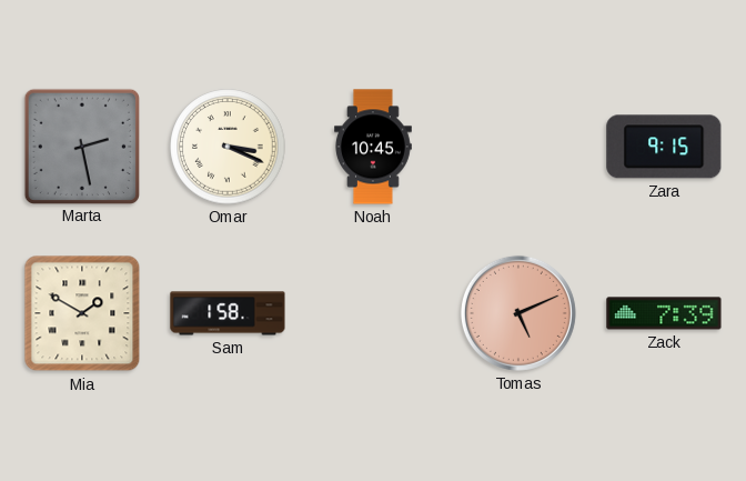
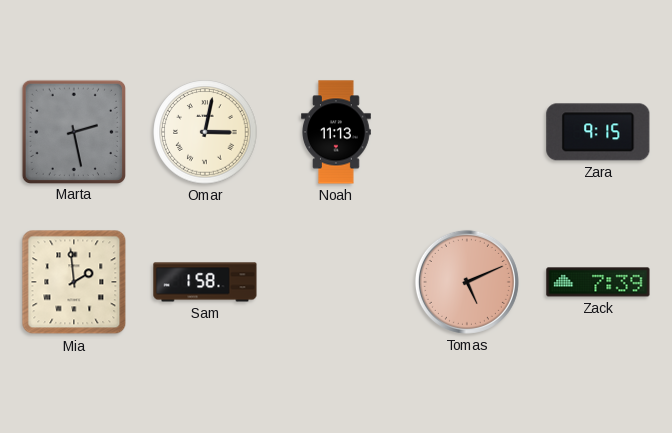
Omar: 3:19 -> 3:02 (205, 132)
Noah: 10:45 -> 11:13 (337, 132)
Mia: 1:50 -> 1:59 (74, 282)
